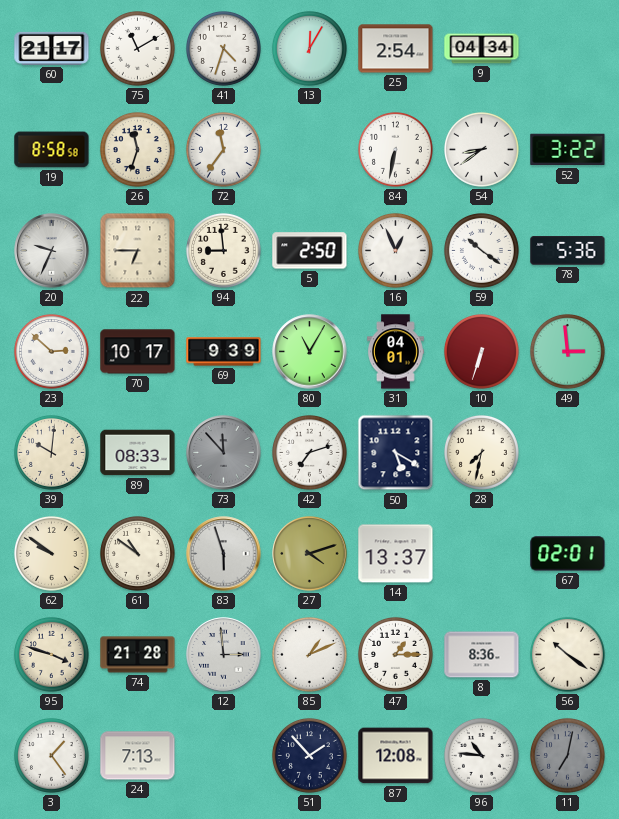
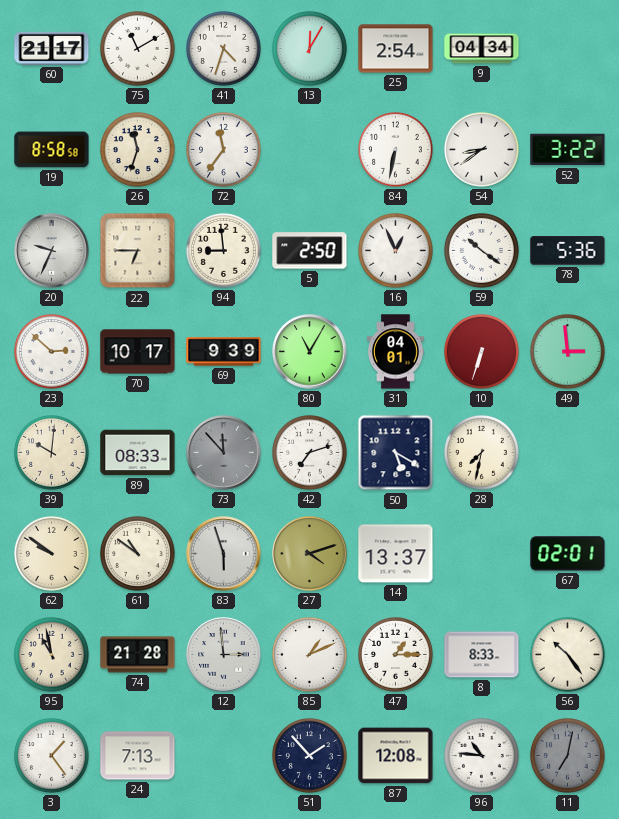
95: 3:48 -> 10:58 (51, 654)
8: 8:36 -> 8:33 (482, 655)
56: 10:21 -> 10:24 (567, 654)
